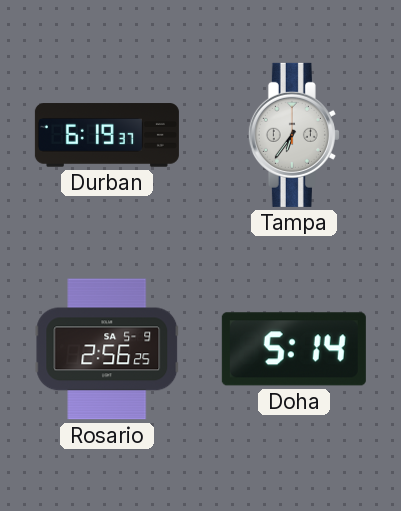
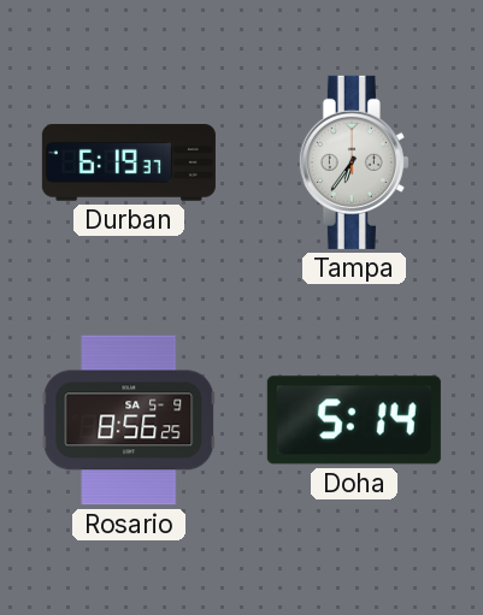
Rosario: 2:56 -> 8:56 (129, 420)
